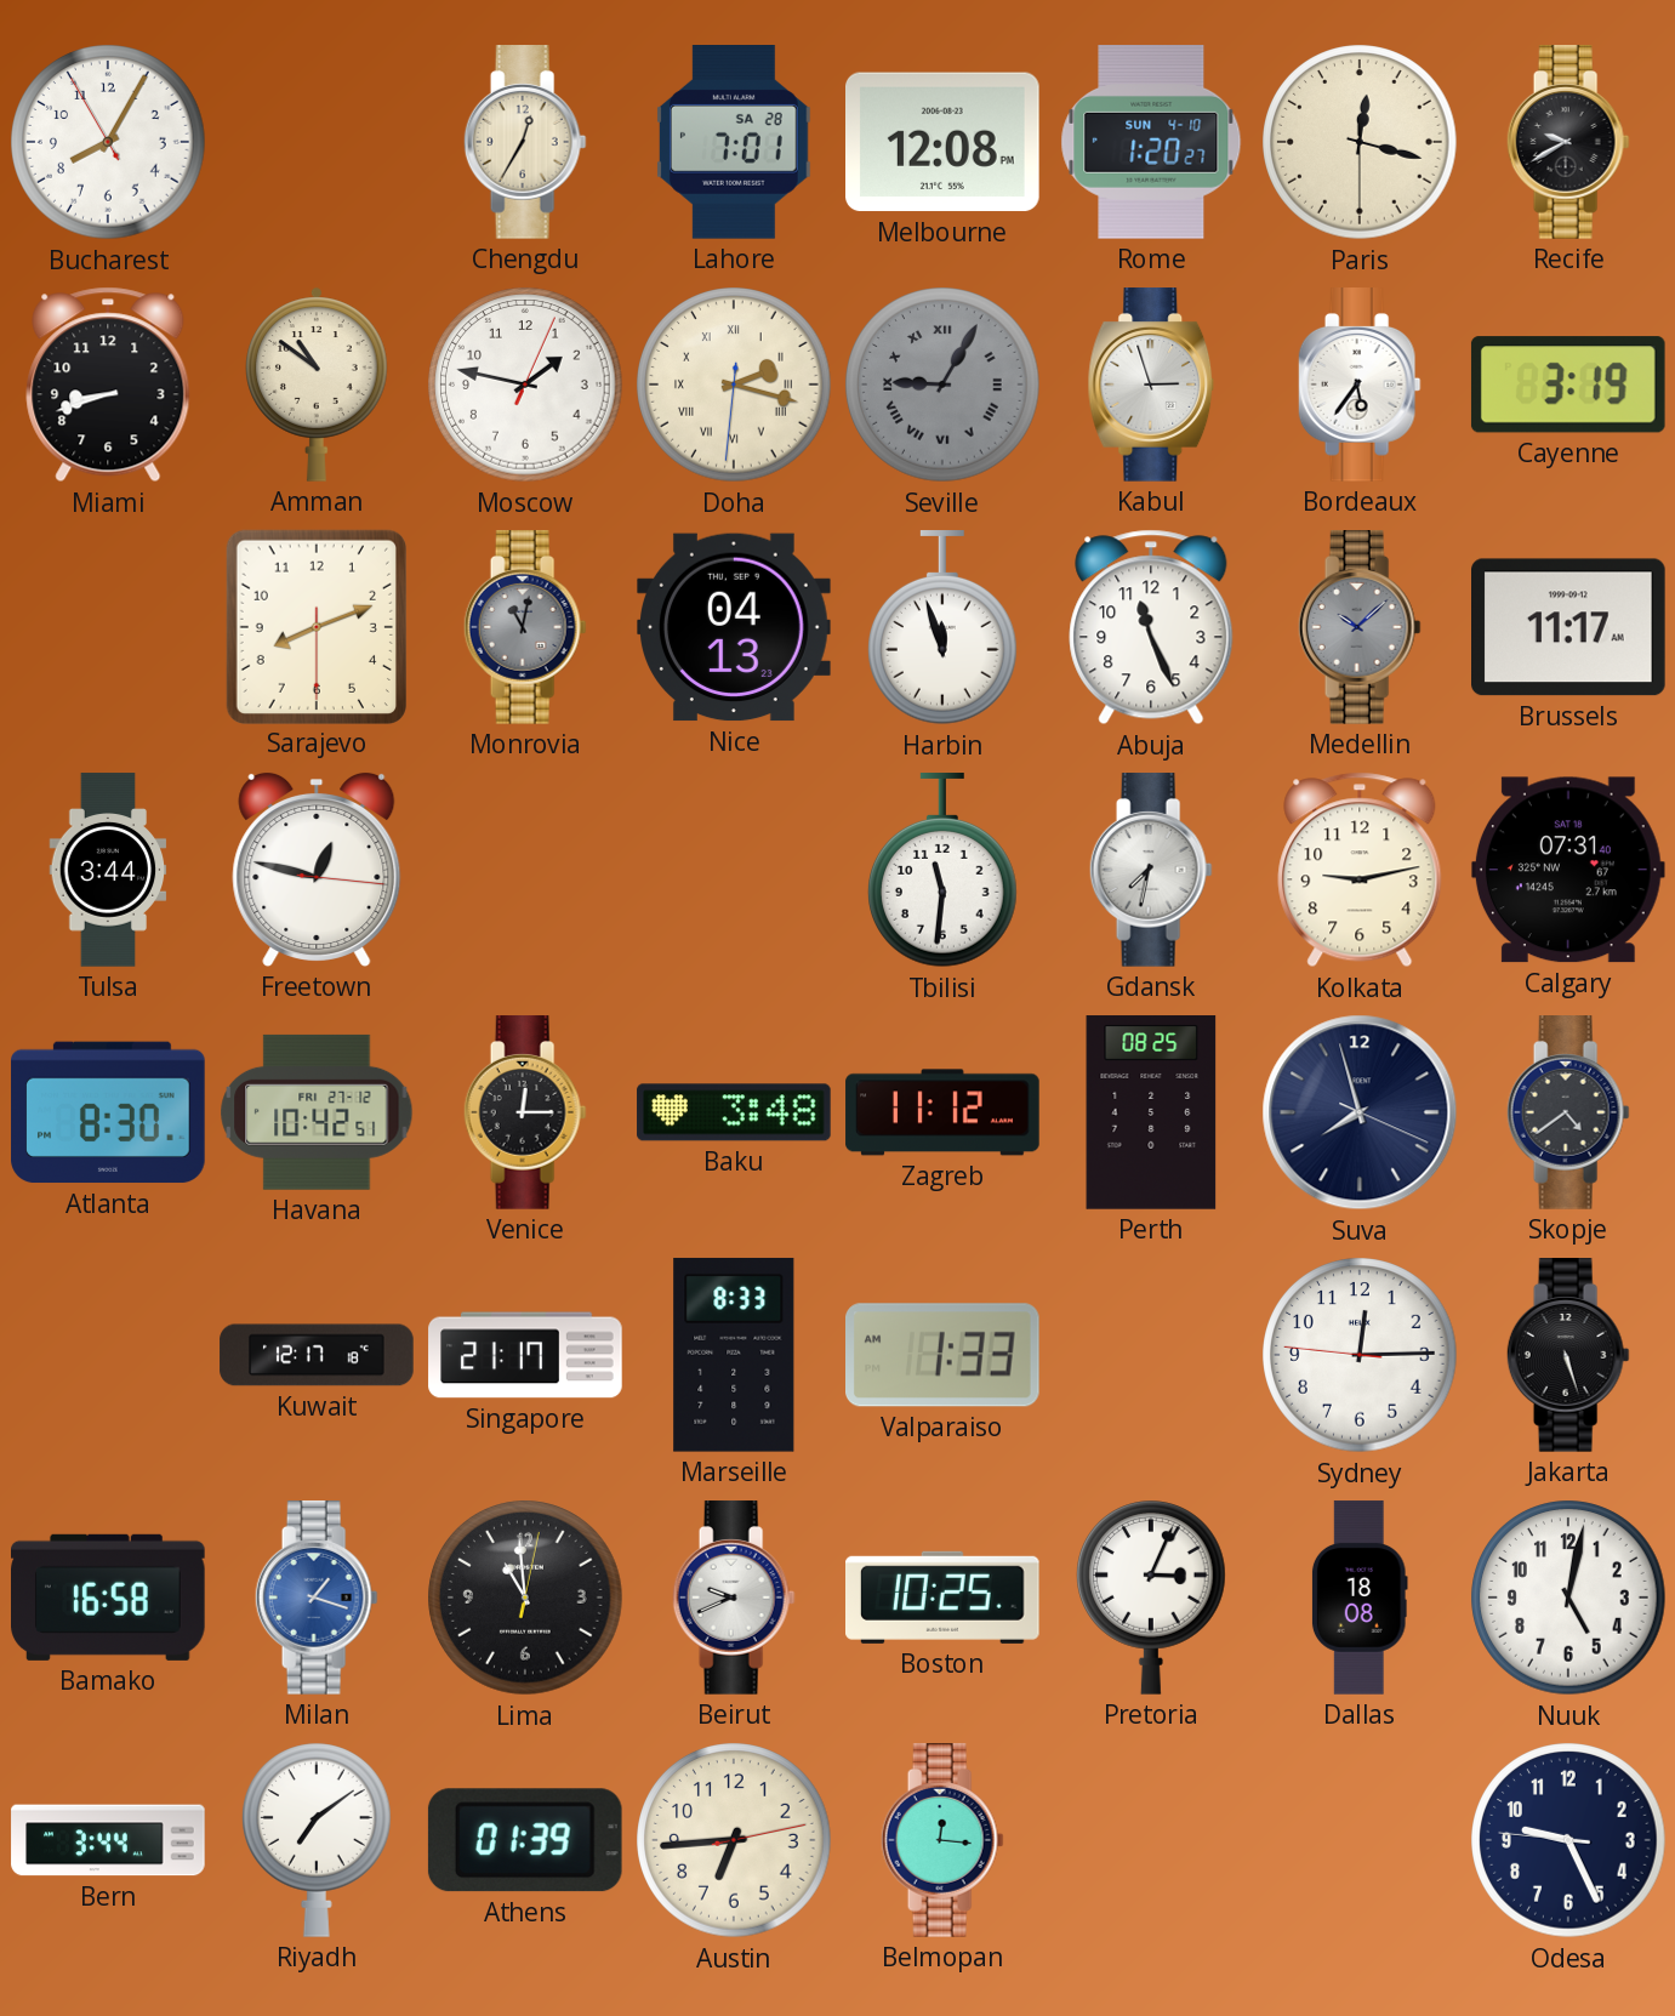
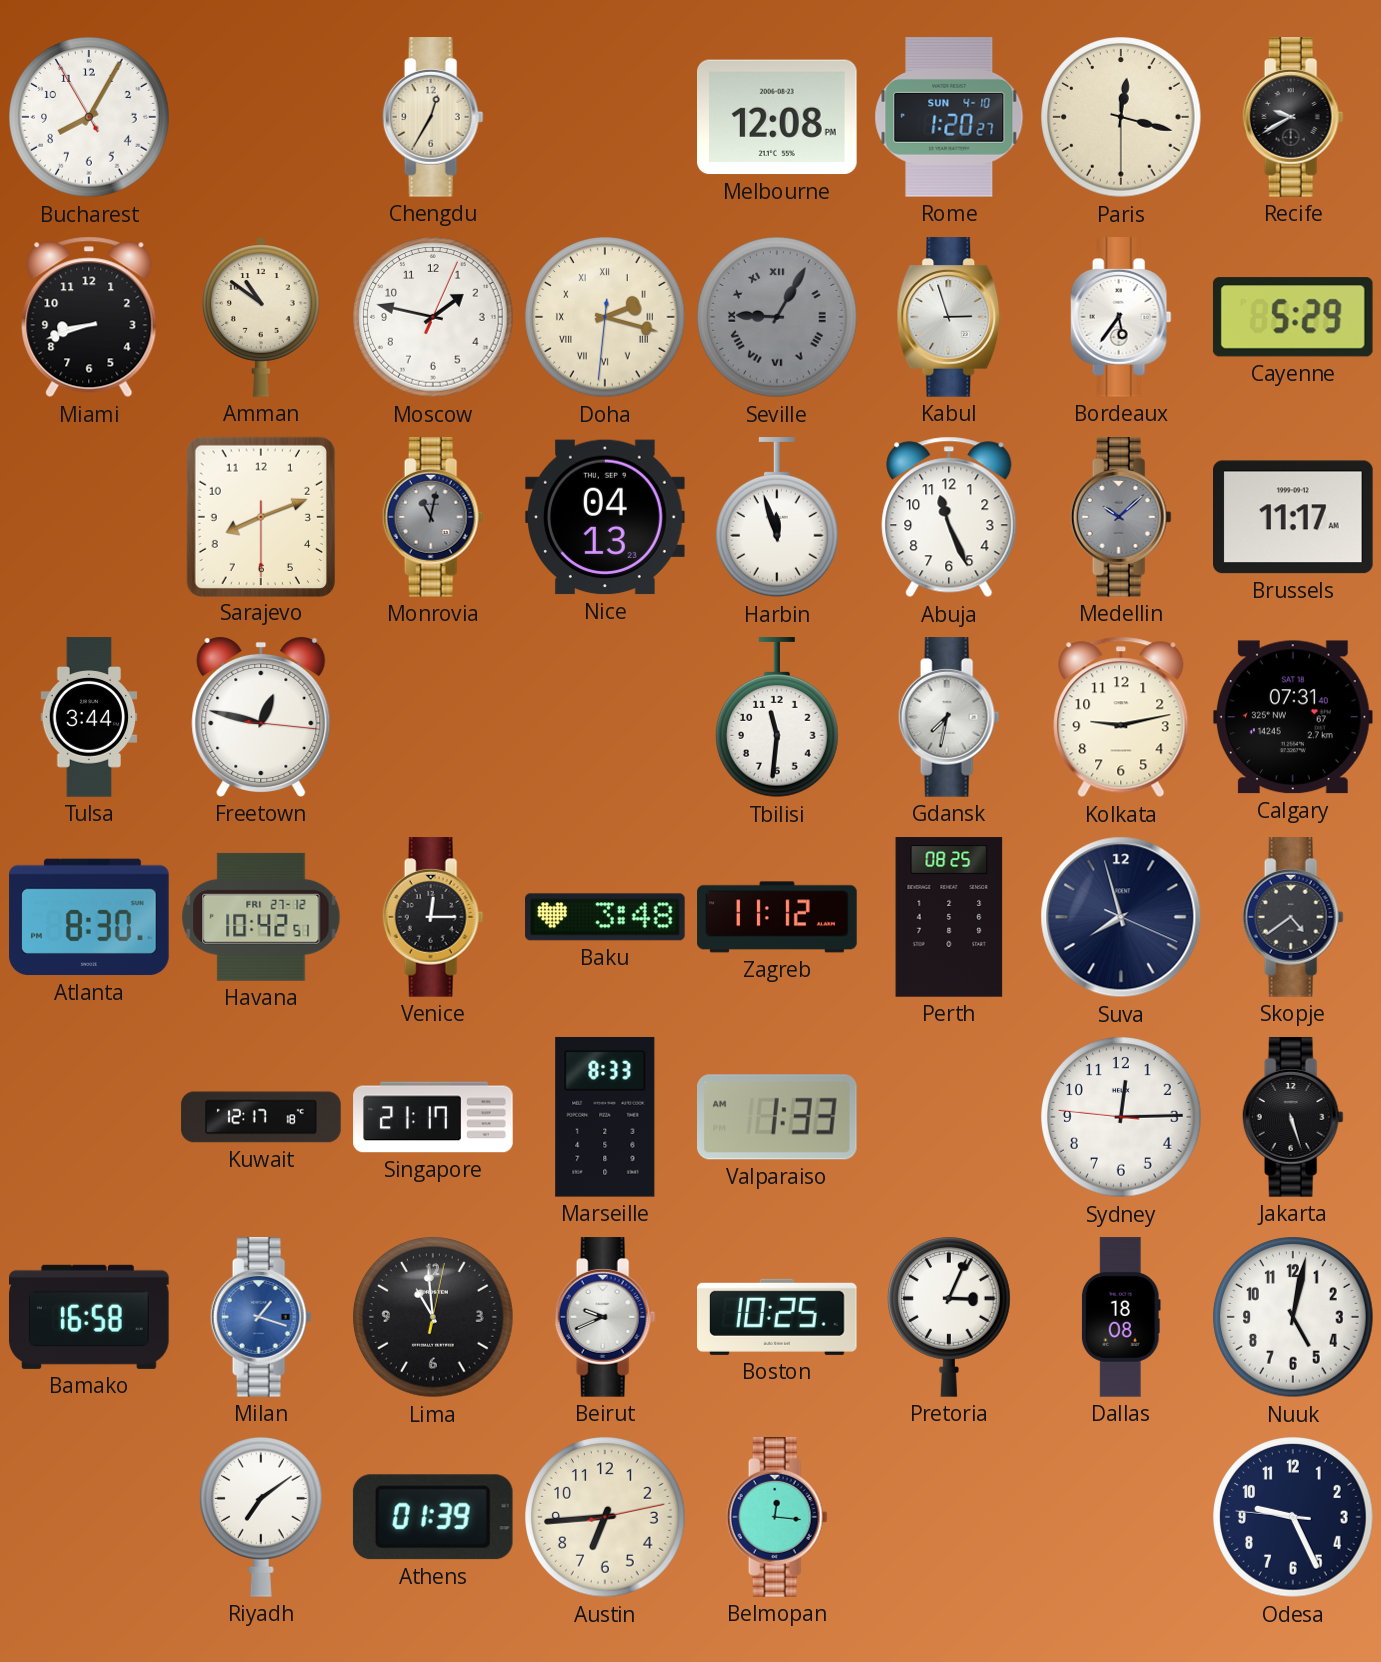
Lahore: 7:01 -> none (734, 143)
Cayenne: 3:19 -> 5:29 (1293, 317)
Bern: 3:44 -> none (108, 1840)
